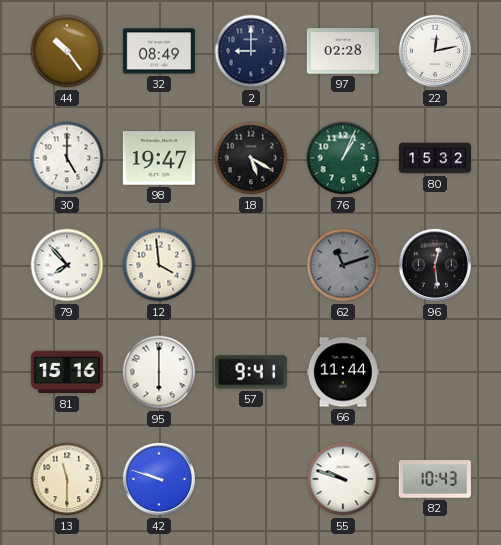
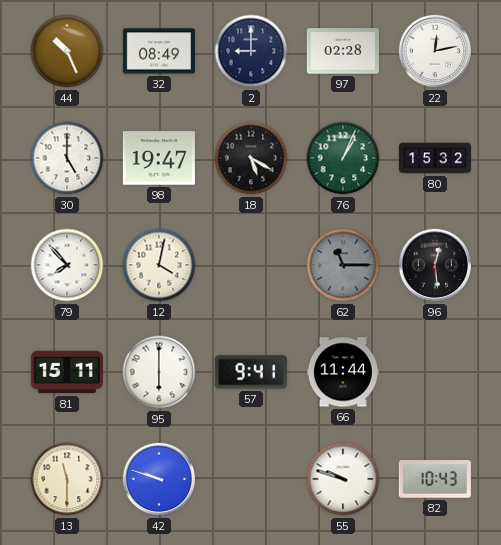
44: 10:24 -> 10:26 (67, 51)
12: 3:59 -> 4:02 (159, 265)
62: 11:12 -> 11:15 (343, 265)
81: 15:16 -> 15:11 (67, 372)
